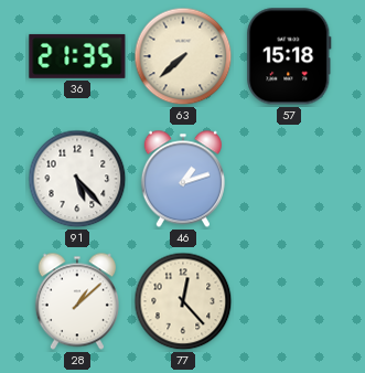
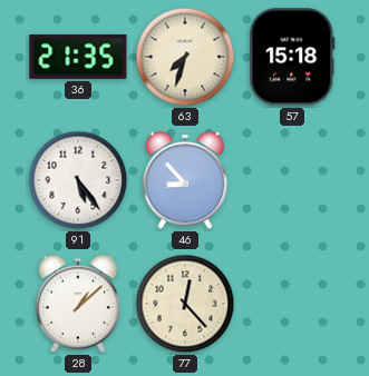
63: 7:38 -> 7:33 (185, 57)
91: 5:23 -> 5:24 (78, 180)
46: 1:12 -> 8:53 (185, 180)
